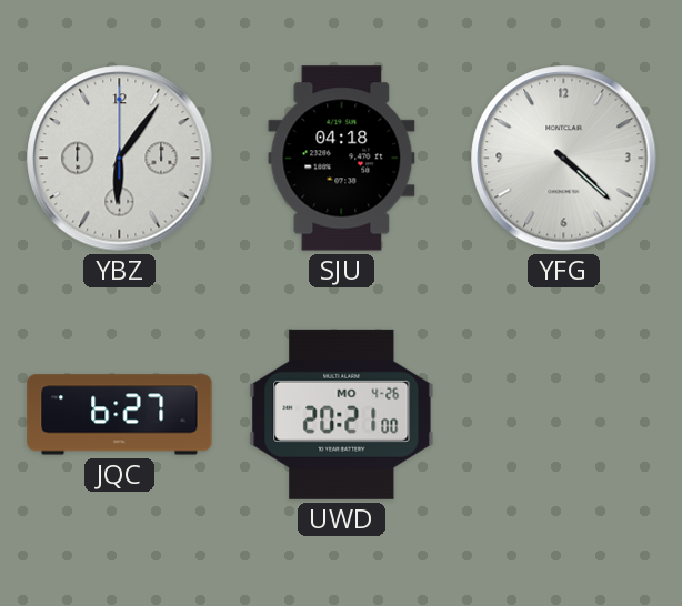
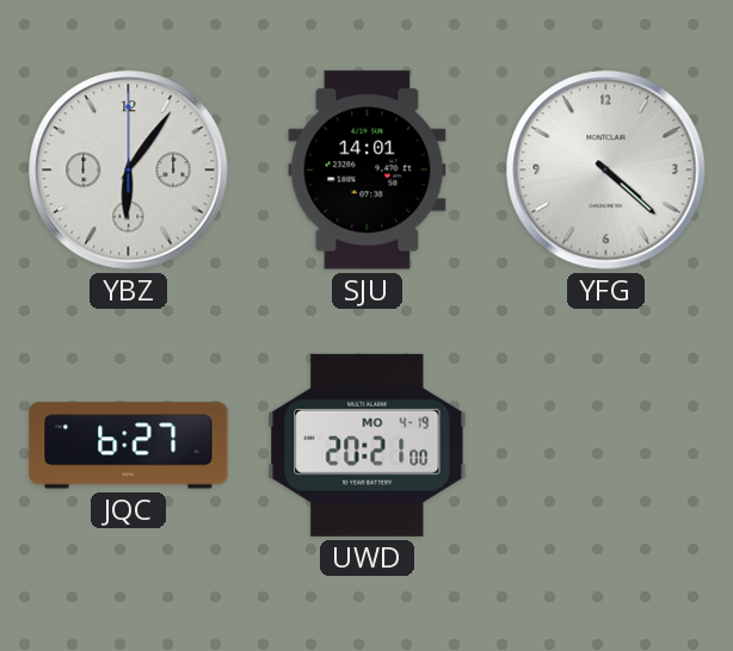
SJU: 04:18 -> 14:01 (368, 170)
UWD date: MO 4-26 -> MO 4-19 (368, 445)
